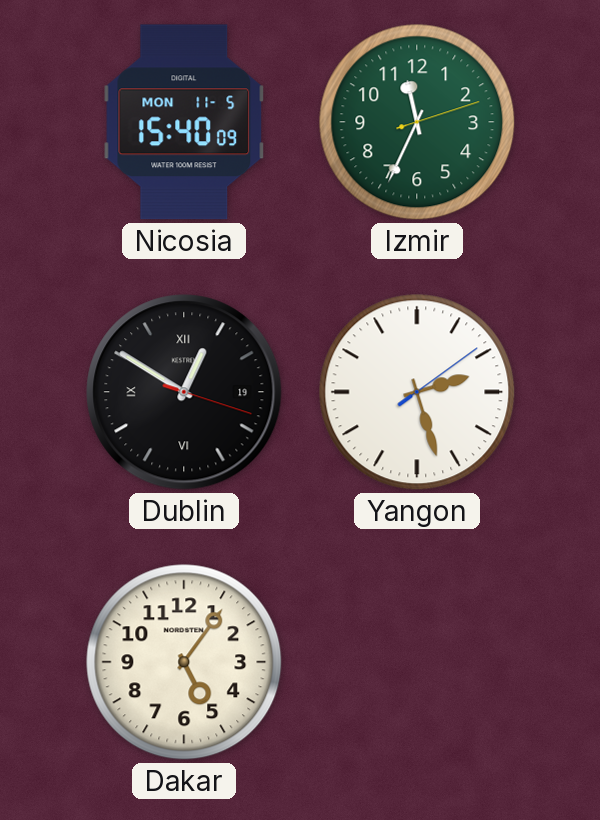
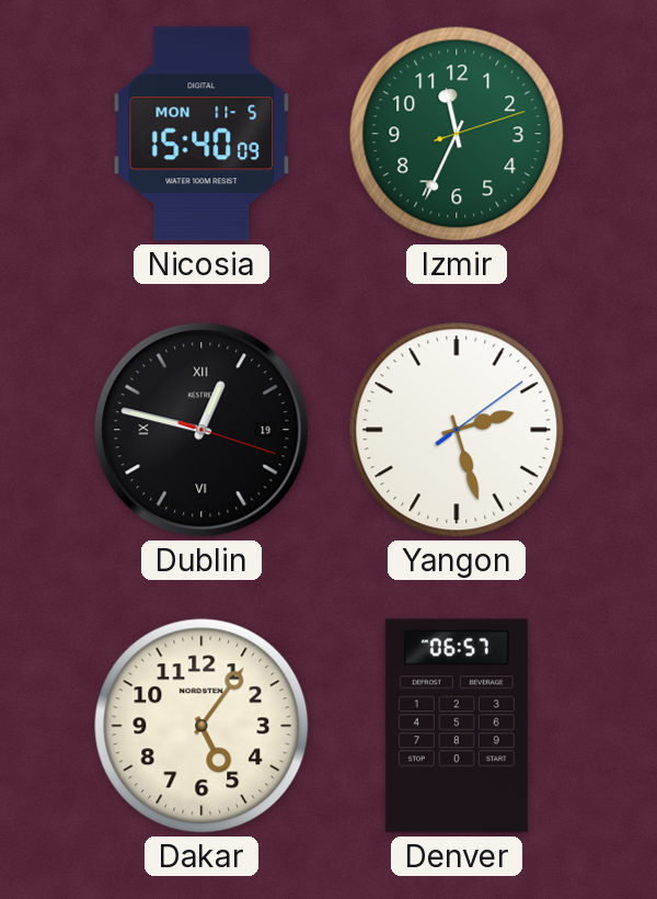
Dublin: 12:50 -> 12:47 (201, 430)
Denver: none -> 06:57 (457, 726)
